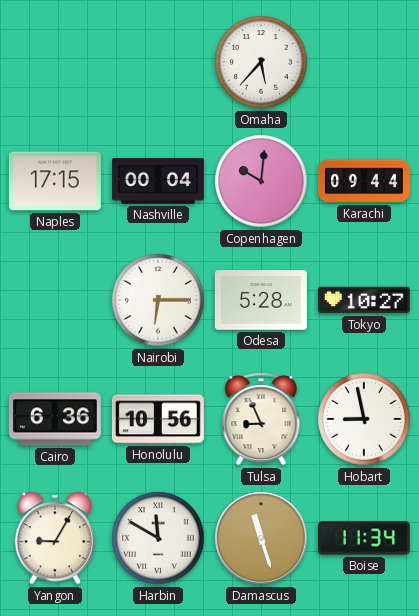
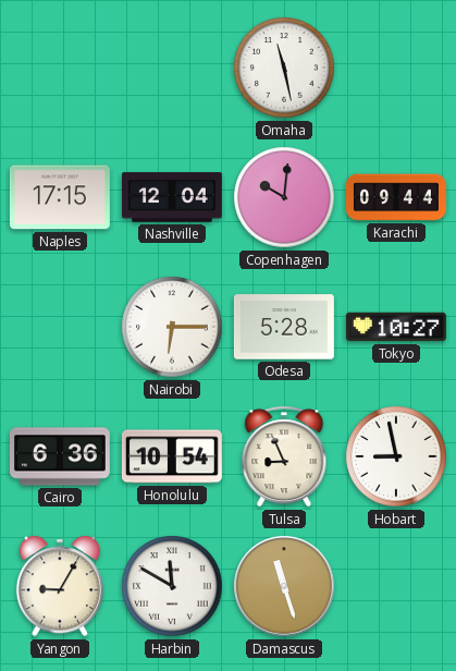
Omaha: 5:37 -> 11:28 (284, 68)
Nashville: 00:04 -> 12:04 (172, 197)
Honolulu: 10:56 -> 10:54 (172, 456)
Boise: 11:34 -> none (364, 538)
